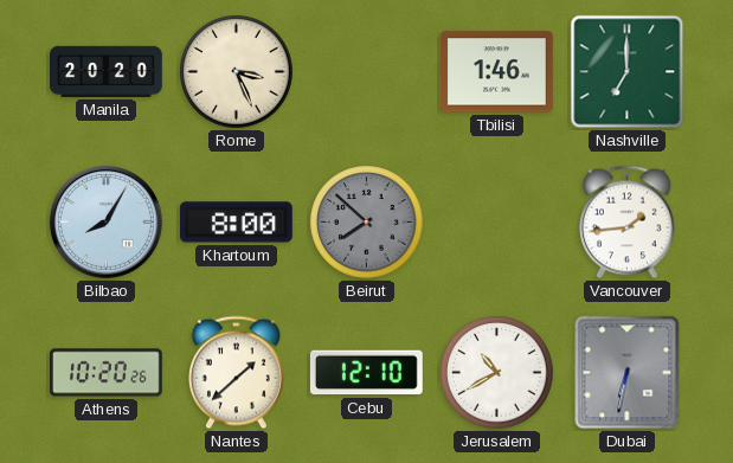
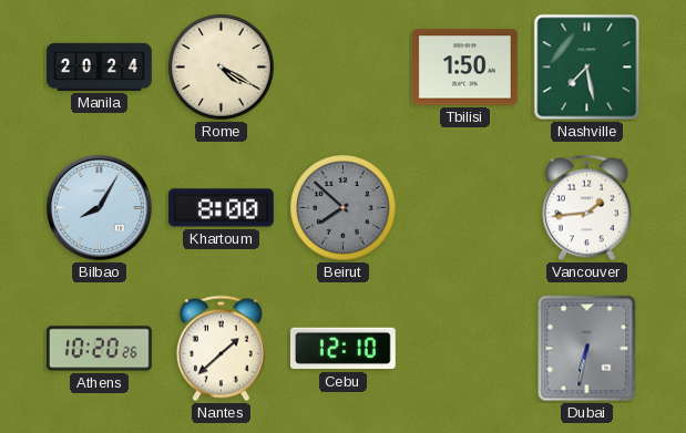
Manila: 20:20 -> 20:24 (100, 66)
Rome: 3:26 -> 4:20 (222, 68)
Tbilisi: 1:46 -> 1:50 (464, 68)
Nashville: 7:00 -> 7:28 (587, 68)
Jerusalem: 10:40 -> none (497, 373)
